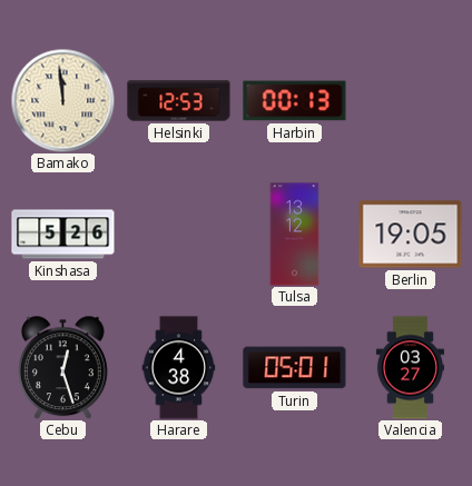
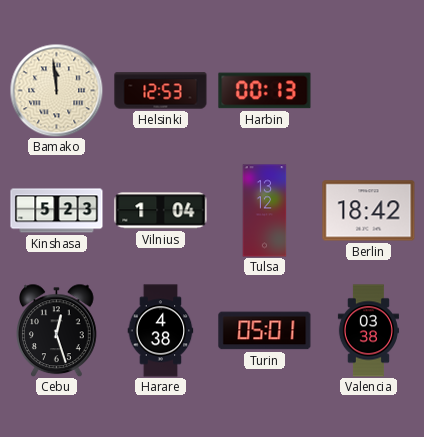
Kinshasa: 5:26 -> 5:23 (57, 211)
Vilnius: none -> 1:04 (161, 211)
Berlin: 19:05 -> 18:42 (369, 211)
Valencia: 03:27 -> 03:38 (368, 331)
